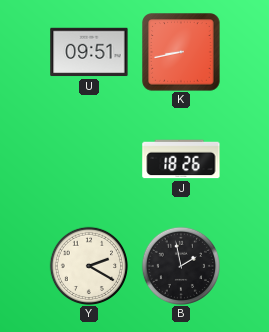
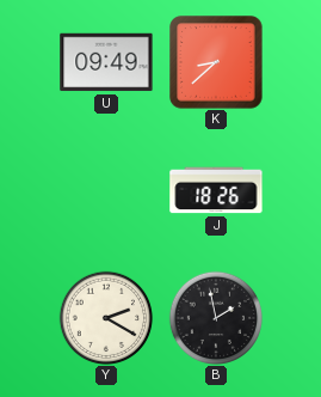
U: 09:51 -> 09:49 (106, 62)
K: 8:43 -> 8:38 (216, 62)
